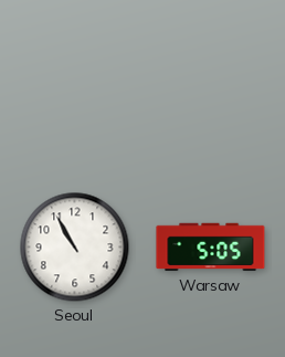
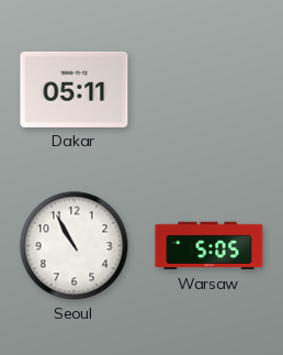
Dakar: none -> 05:11 (75, 89)
